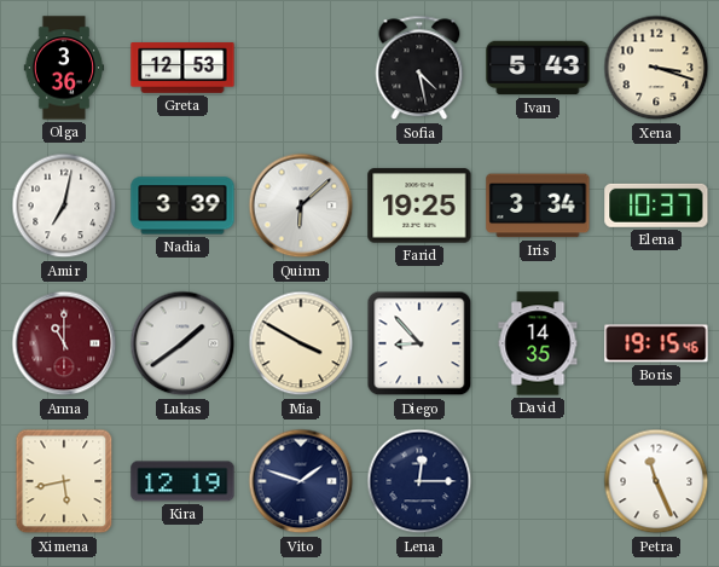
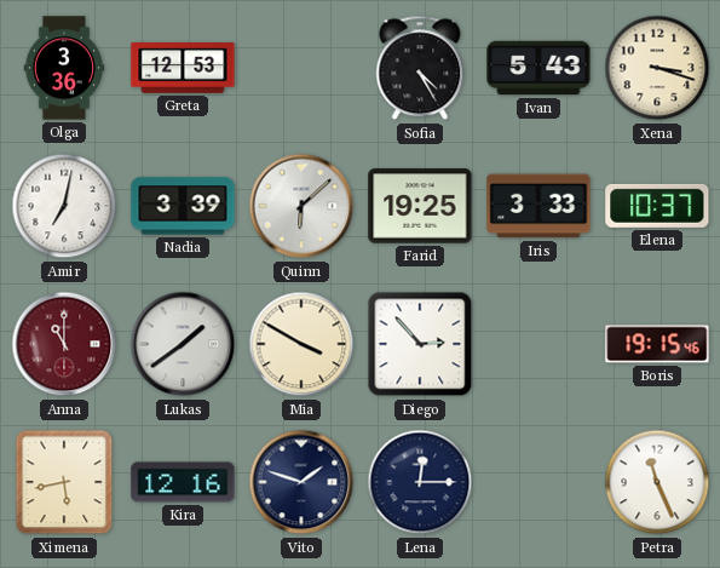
Sofia: 4:28 -> 4:25 (420, 68)
Iris: 3:34 -> 3:33 (538, 206)
Diego: 8:53 -> 2:53 (420, 344)
David: 14:35 -> none (538, 343)
Kira: 12:19 -> 12:16 (183, 482)
